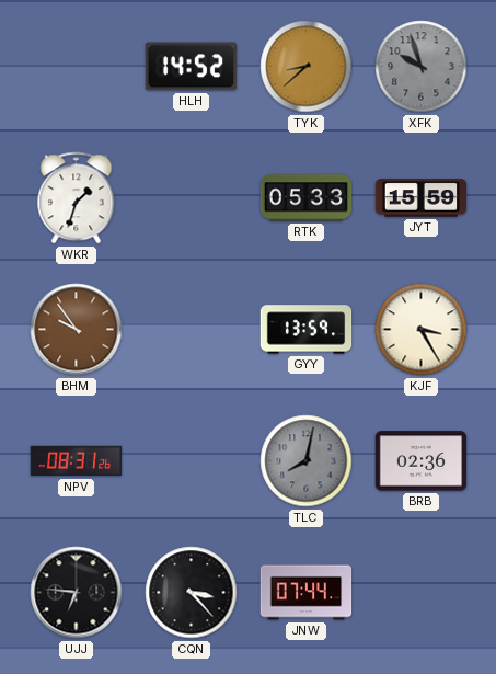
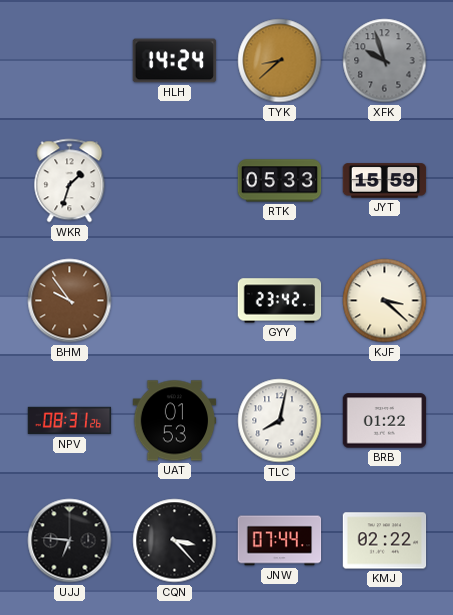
HLH: 14:52 -> 14:24 (175, 61)
GYY: 13:59 -> 23:42 (280, 301)
KJF: 3:25 -> 3:22 (385, 301)
UAT: none -> 01:53 (175, 421)
TLC dial: grey -> white (280, 421)
BRB: 02:36 -> 01:22 (385, 421)
KMJ: none -> 02:22 (385, 541)
